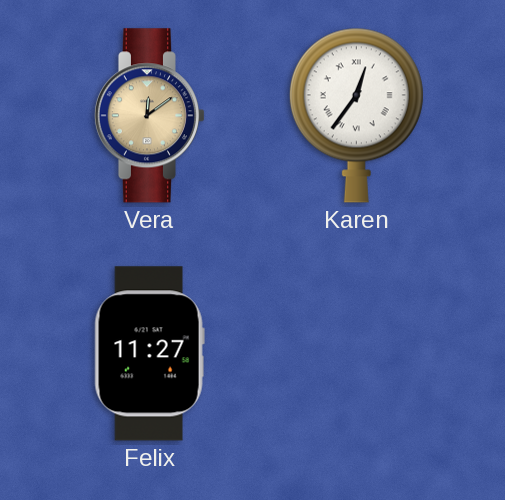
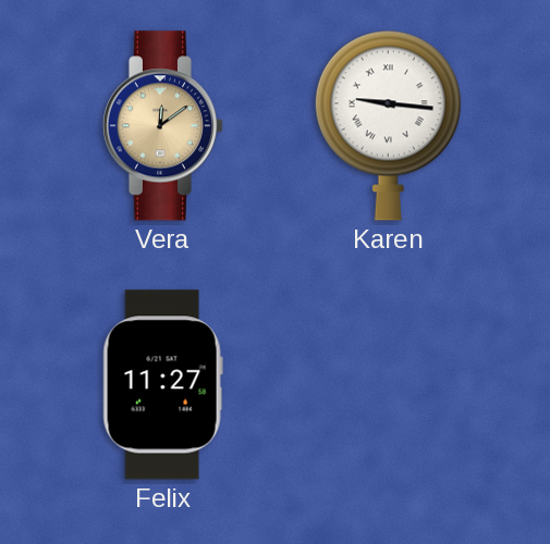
Karen: 12:36 -> 9:16 (388, 125)
